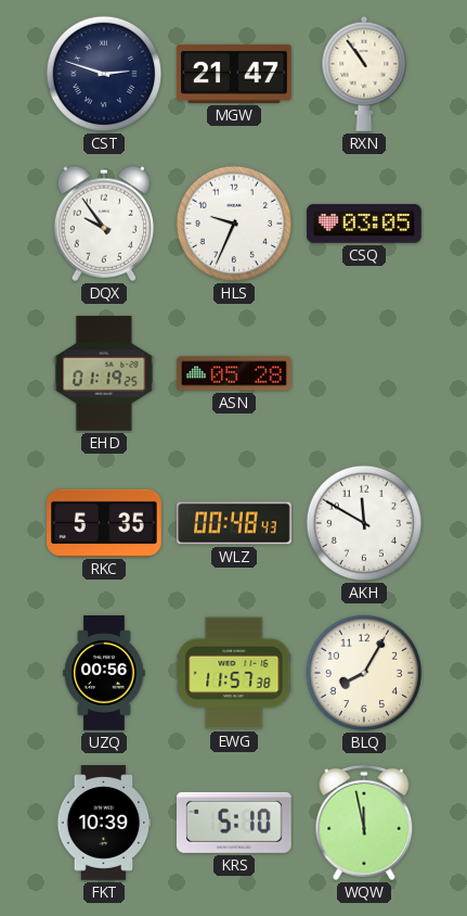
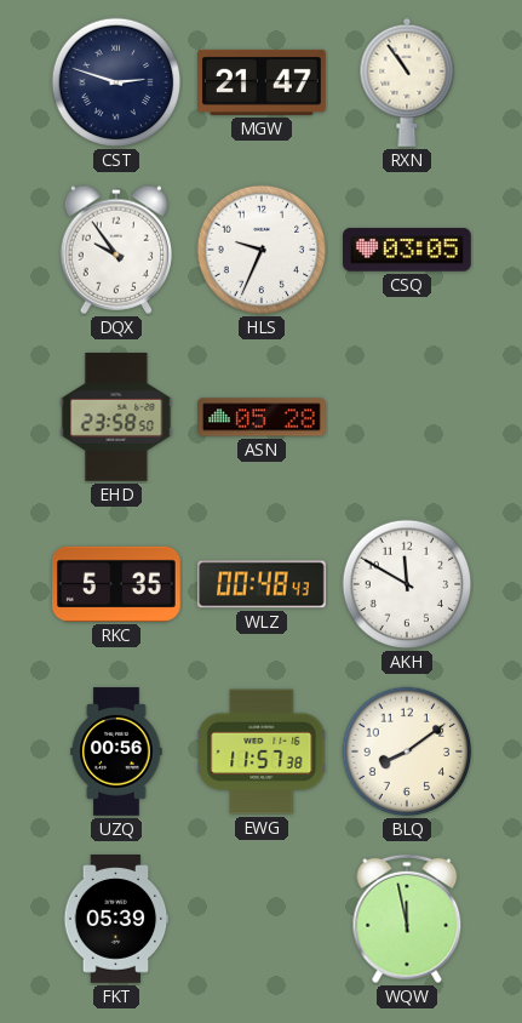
EHD: 01:19 -> 23:58 (116, 417)
BLQ: 8:05 -> 8:09 (407, 751)
FKT: 10:39 -> 05:39 (116, 919)
KRS: 5:10 -> none (234, 823)
